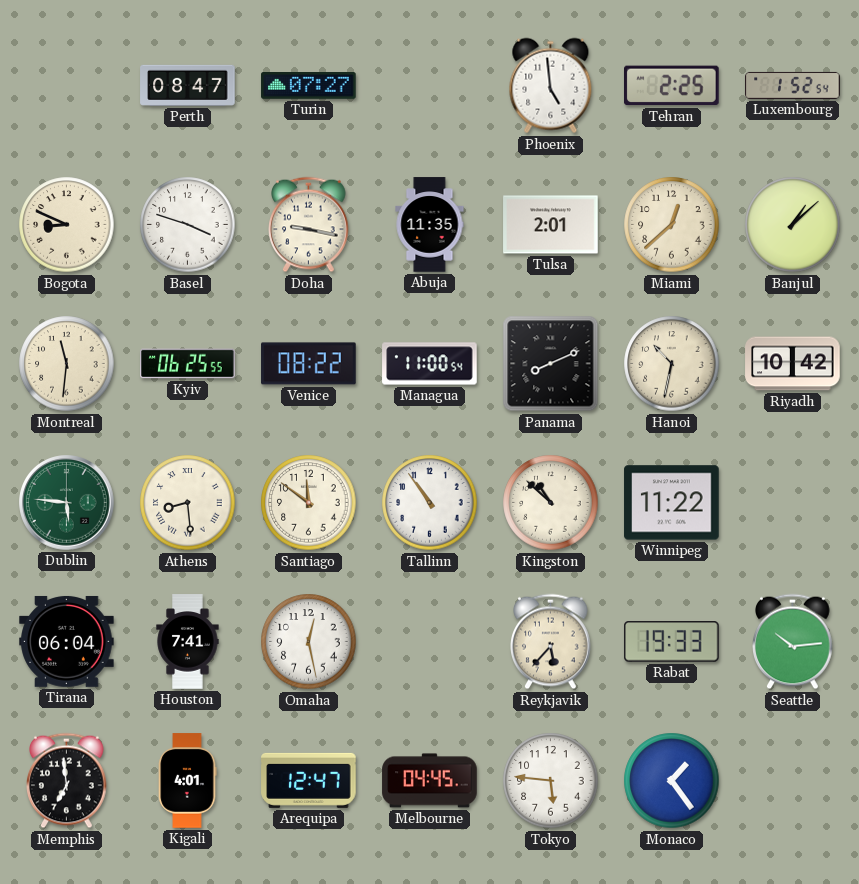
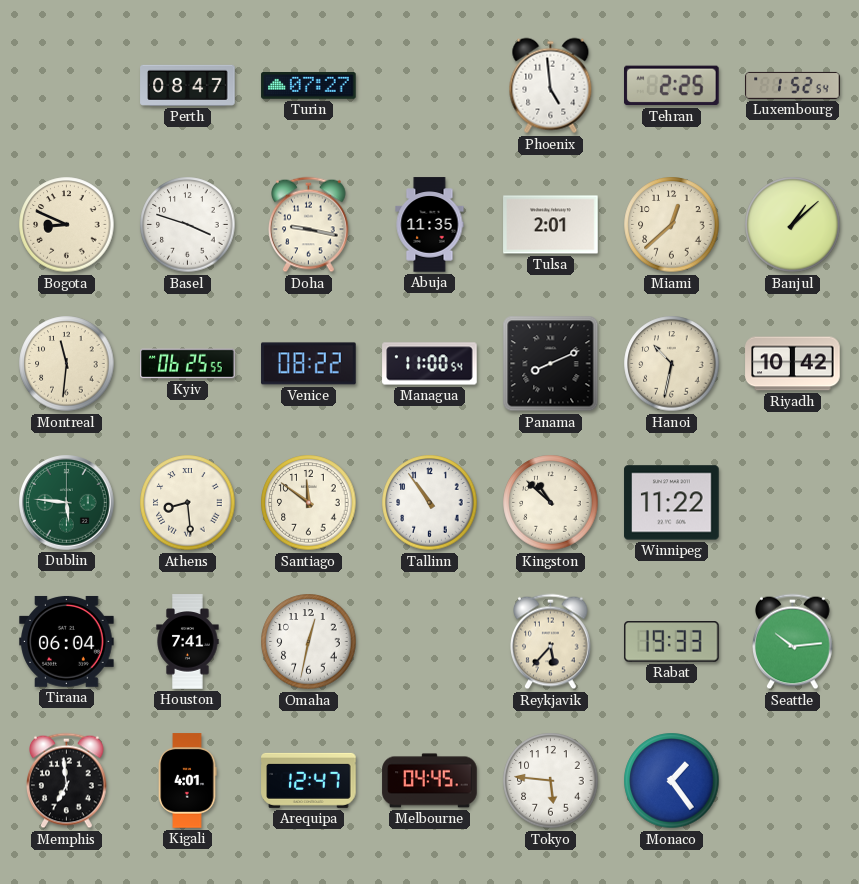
Omaha: 12:28 -> 12:32 (309, 642)
